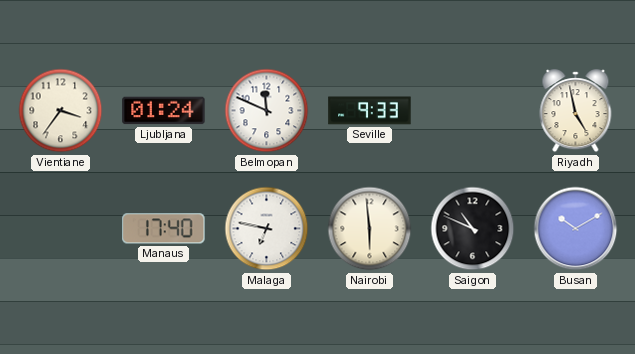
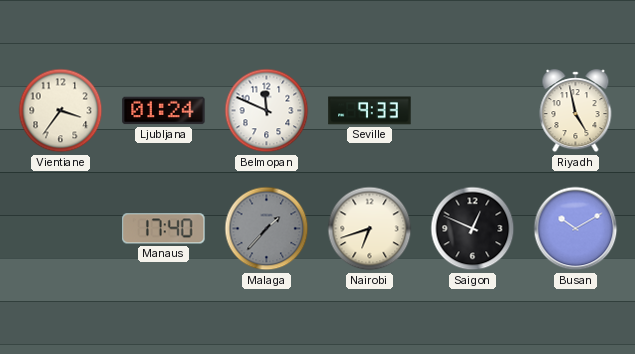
Malaga: 6:47 -> 1:37 (267, 229)
Malaga dial: white -> grey (267, 229)
Nairobi: 5:59 -> 6:42 (370, 229)
Saigon: 10:49 -> 12:49 (473, 229)
